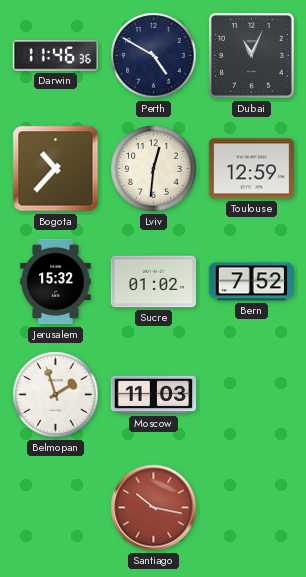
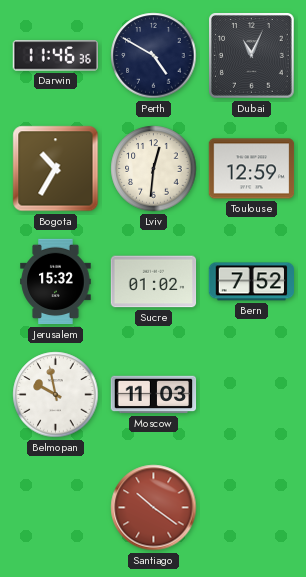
Bogota: 10:37 -> 10:35 (56, 169)
Belmopan: 1:57 -> 9:58 (56, 395)
Santiago: 10:17 -> 10:21 (154, 508)
